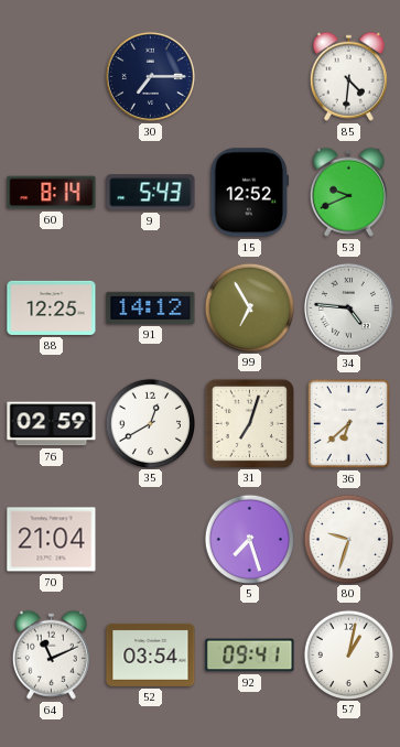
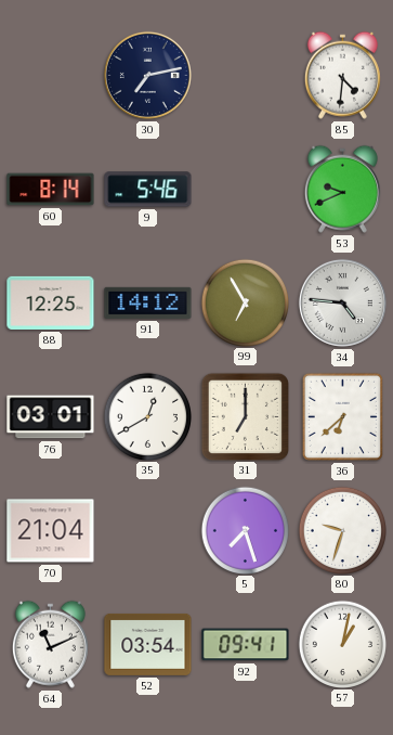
30: 7:15 -> 7:13 (147, 75)
9: 5:43 -> 5:46 (148, 190)
15: 12:52 -> none (250, 193)
76: 02:59 -> 03:01 (51, 417)
31: 7:03 -> 7:00 (246, 416)
